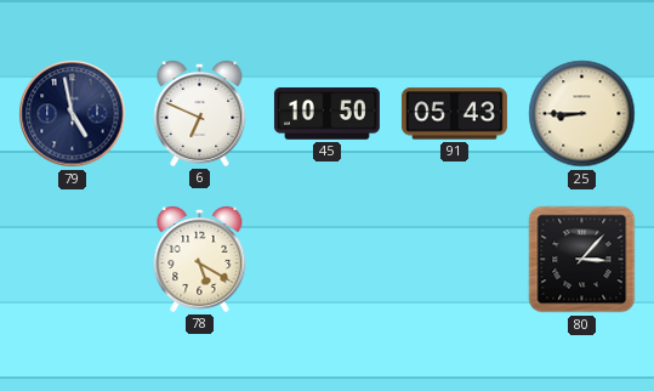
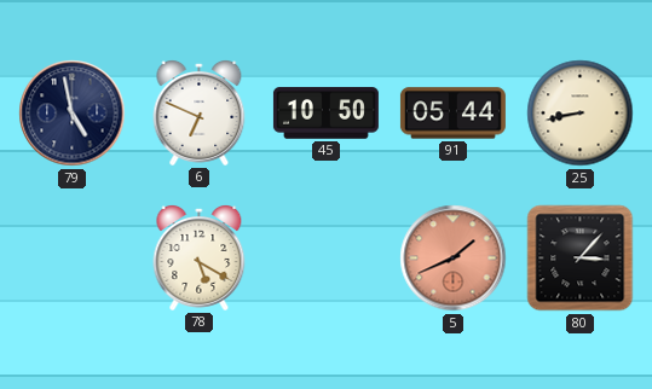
91: 05:43 -> 05:44 (452, 114)
25: 8:45 -> 8:43 (581, 114)
5: none -> 1:41 (454, 259)
